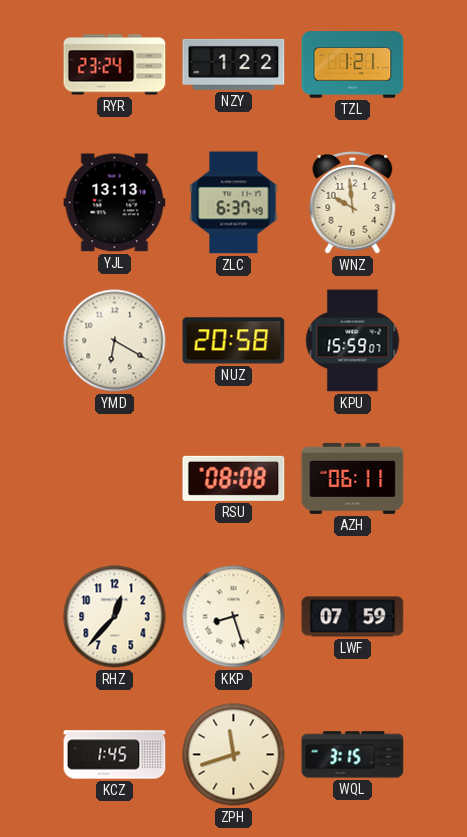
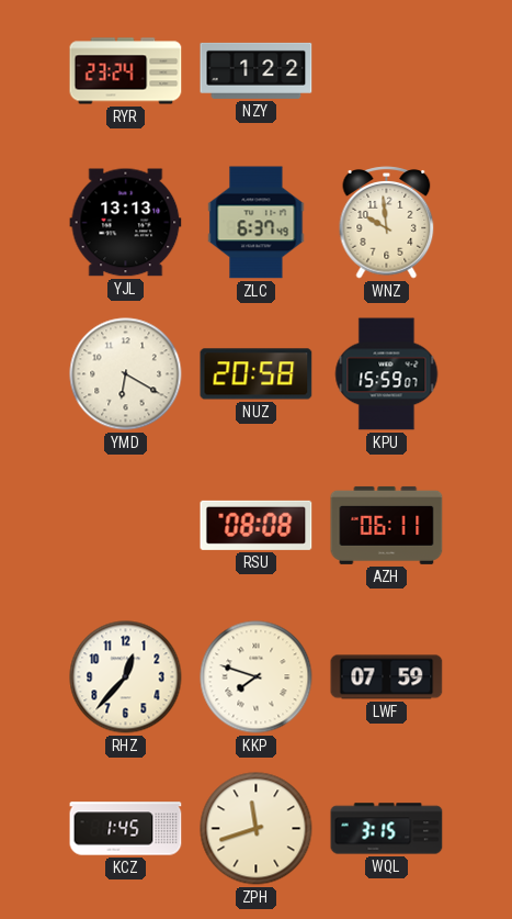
TZL: 1:21 -> none (353, 65)
KKP: 8:27 -> 7:48 (257, 677)
